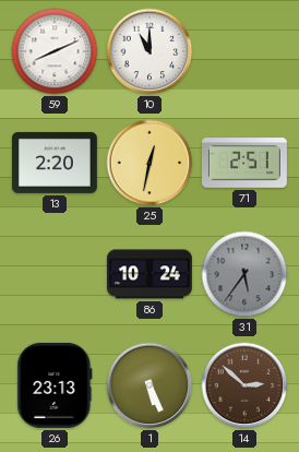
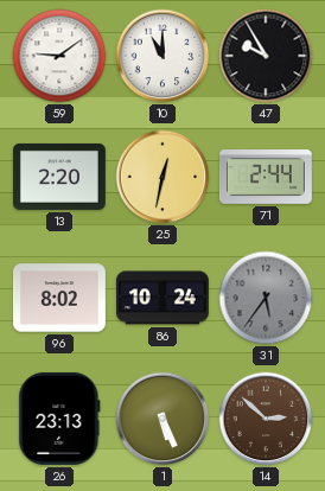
59: 8:11 -> 9:09 (59, 56)
47: none -> 9:55 (266, 56)
71: 2:51 -> 2:44 (266, 178)
96: none -> 8:02 (59, 298)
